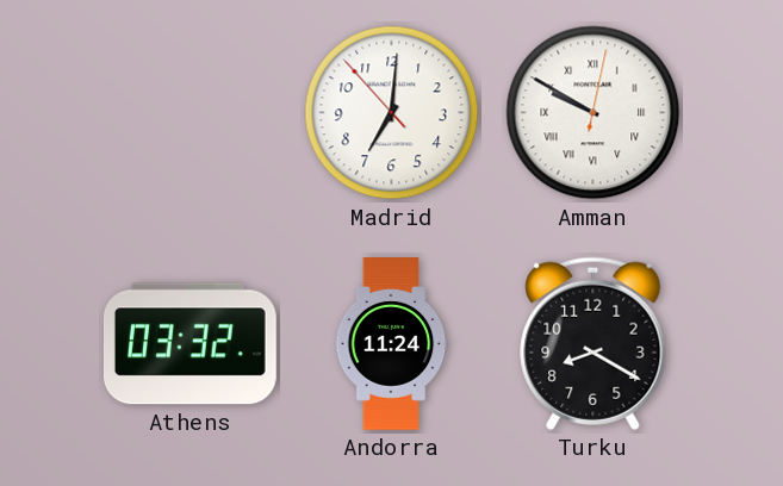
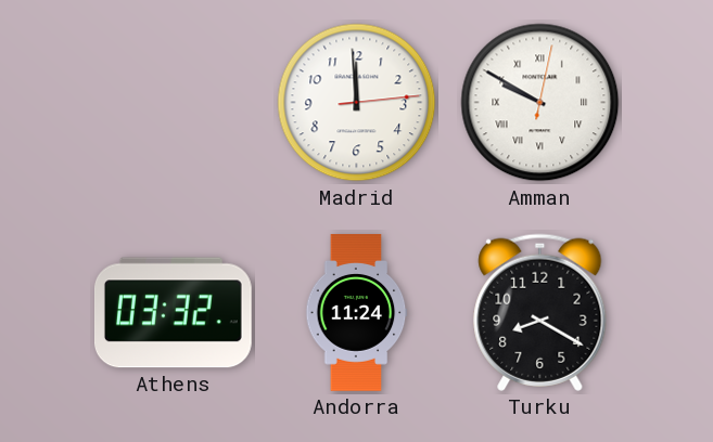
Madrid: 7:00 -> 11:59 (357, 103)
